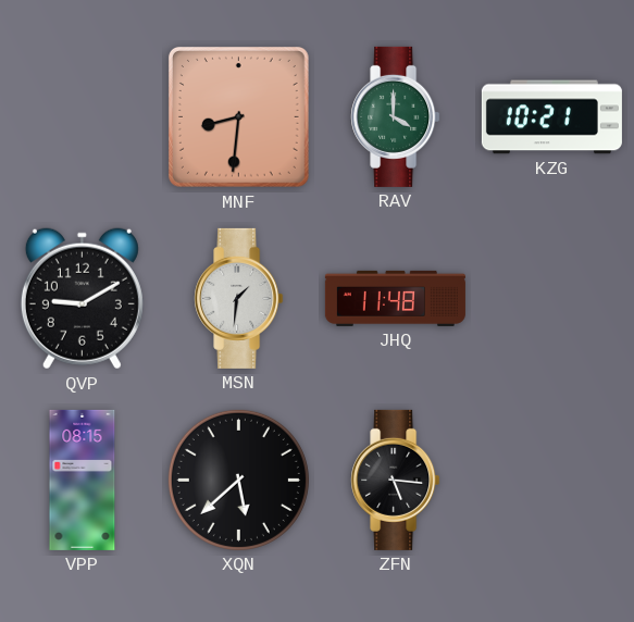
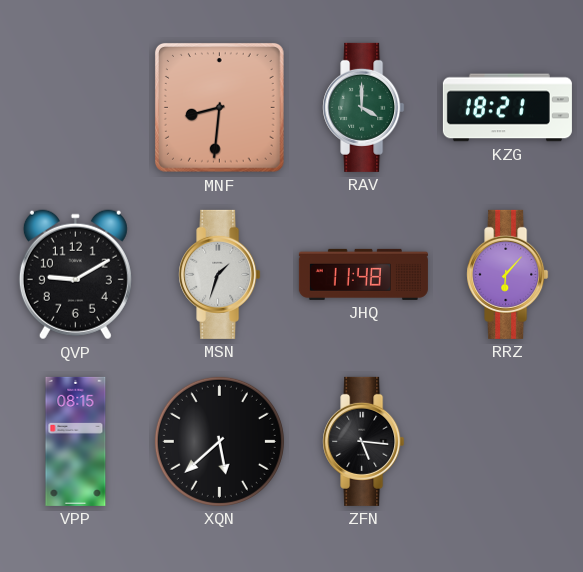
KZG: 10:21 -> 18:21 (507, 108)
MSN: 1:31 -> 1:33 (220, 274)
RRZ: none -> 6:07 (508, 274)
